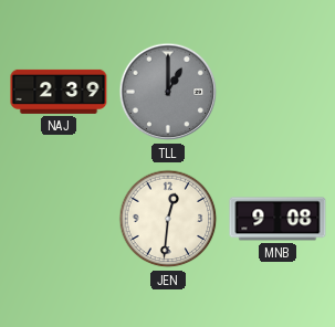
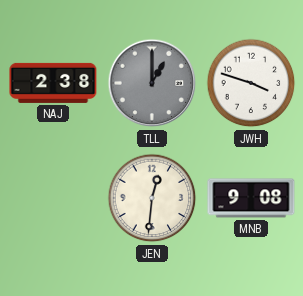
NAJ: 2:39 -> 2:38 (53, 83)
JWH: none -> 3:48 (251, 83)
